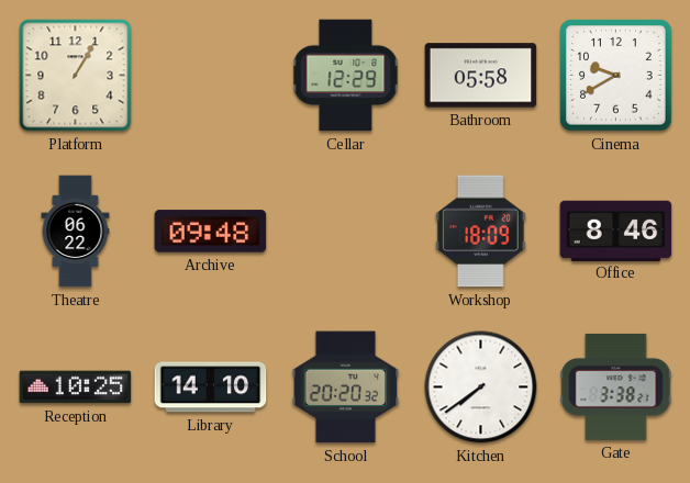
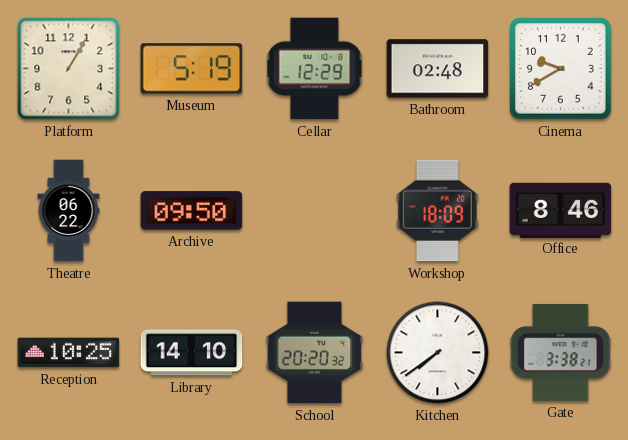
Museum: none -> 5:19 (192, 69)
Bathroom: 05:58 -> 02:48 (438, 69)
Archive: 09:48 -> 09:50 (192, 211)
